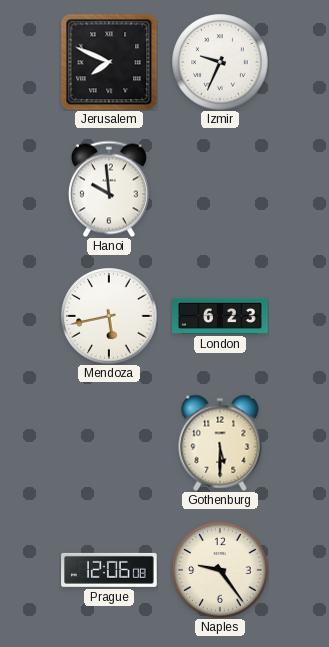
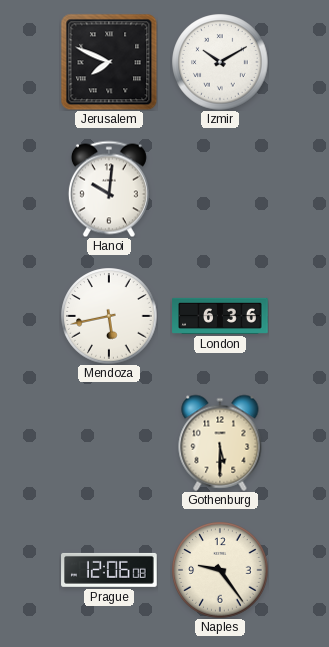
Izmir: 9:34 -> 10:10 (220, 62)
Hanoi: 9:59 -> 10:01 (109, 189)
London: 6:23 -> 6:36 (220, 316)
